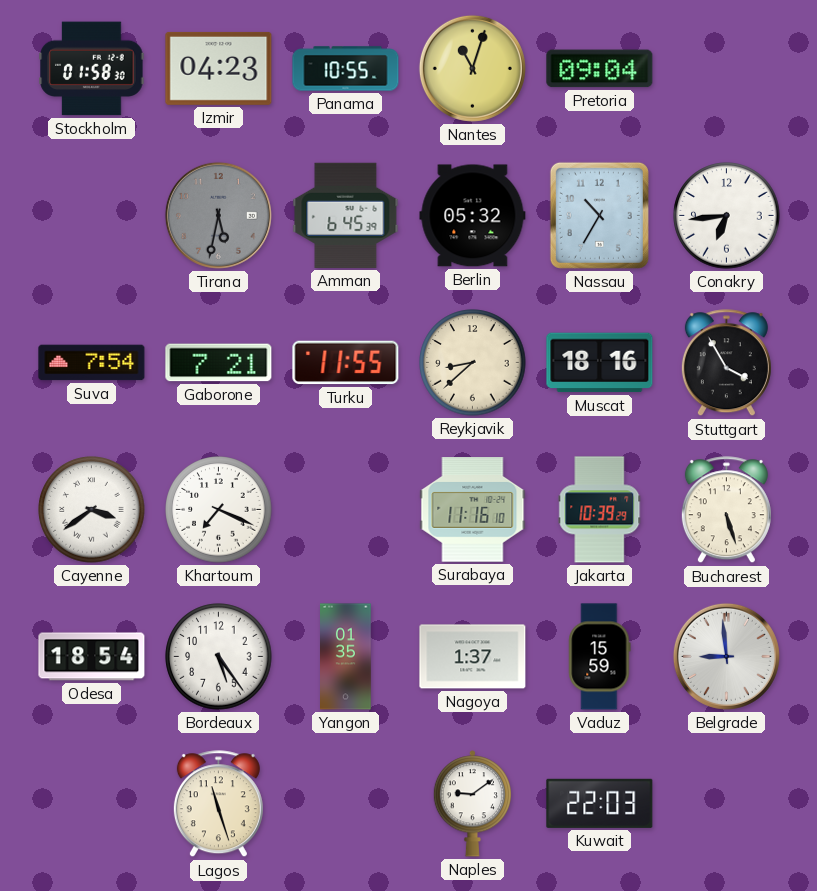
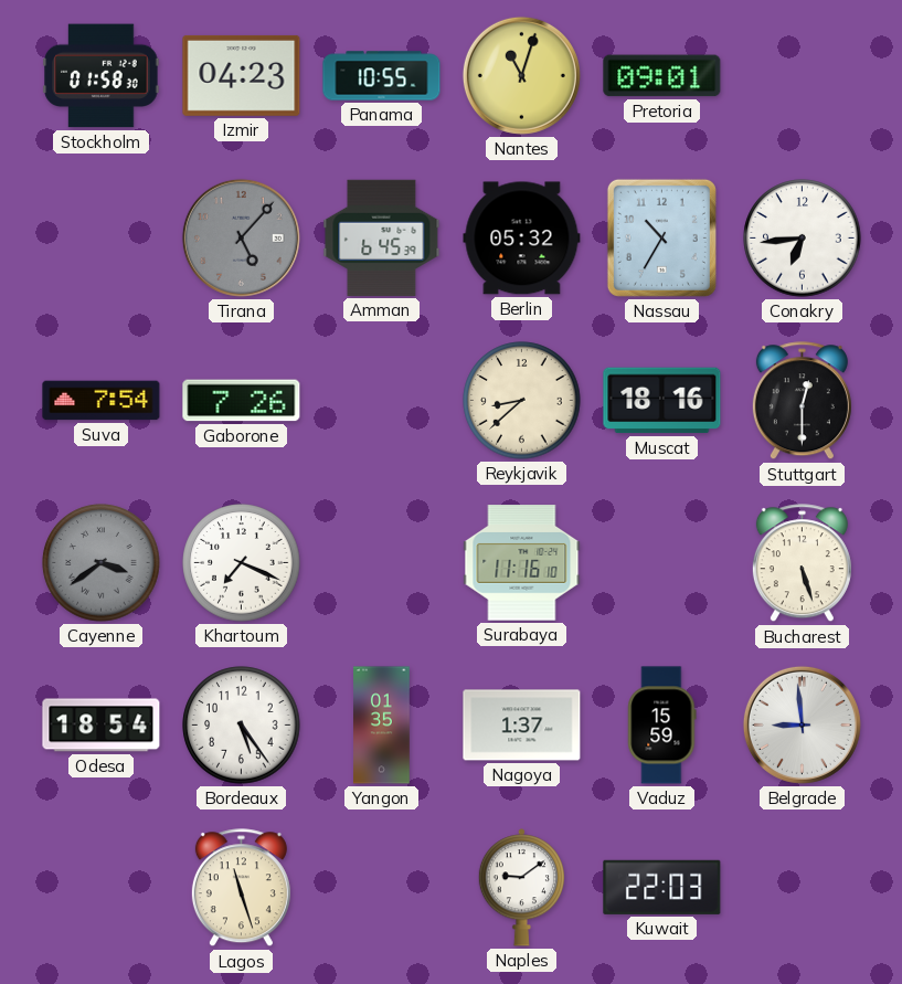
Pretoria: 09:04 -> 09:01 (662, 76)
Tirana: 5:32 -> 5:07 (241, 237)
Gaborone: 7:21 -> 7:26 (242, 401)
Turku: 11:55 -> none (346, 363)
Stuttgart: 3:55 -> 12:30 (802, 401)
Cayenne dial: white -> grey (102, 563)
Jakarta: 10:39 -> none (600, 510)
